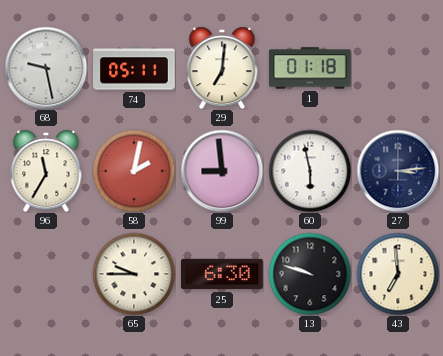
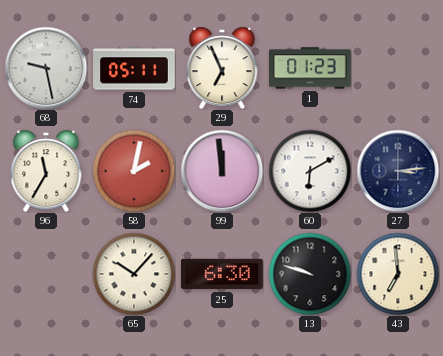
29: 7:01 -> 6:56 (222, 68)
1: 01:18 -> 01:23 (310, 68)
99: 8:59 -> 11:59 (222, 171)
60: 5:58 -> 6:10 (310, 171)
65: 9:45 -> 10:07 (134, 274)
